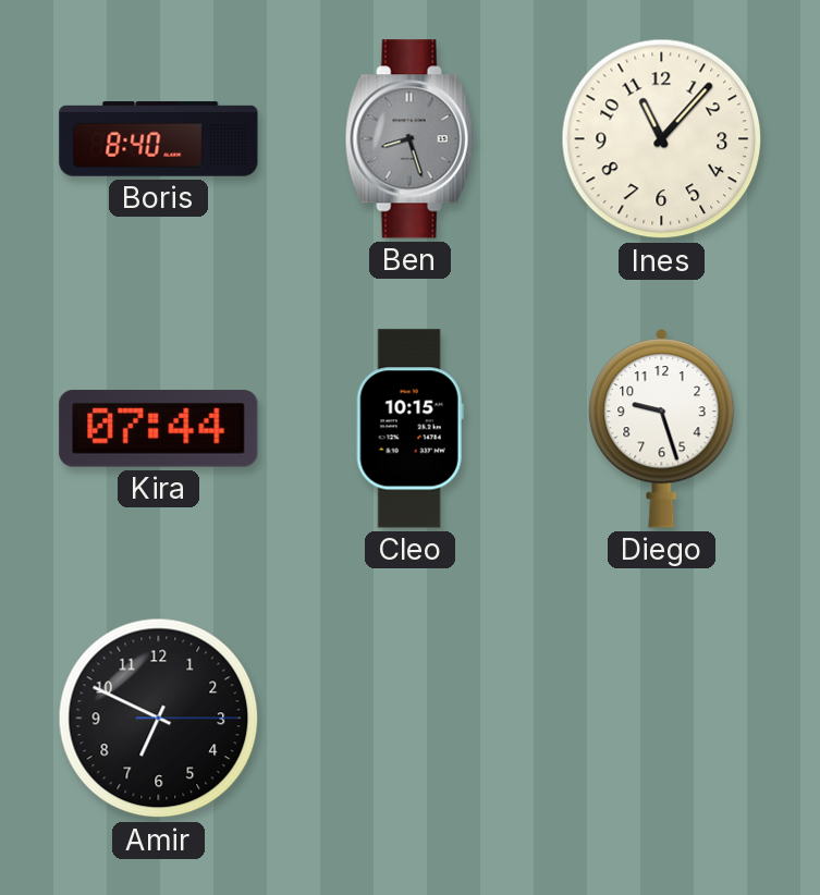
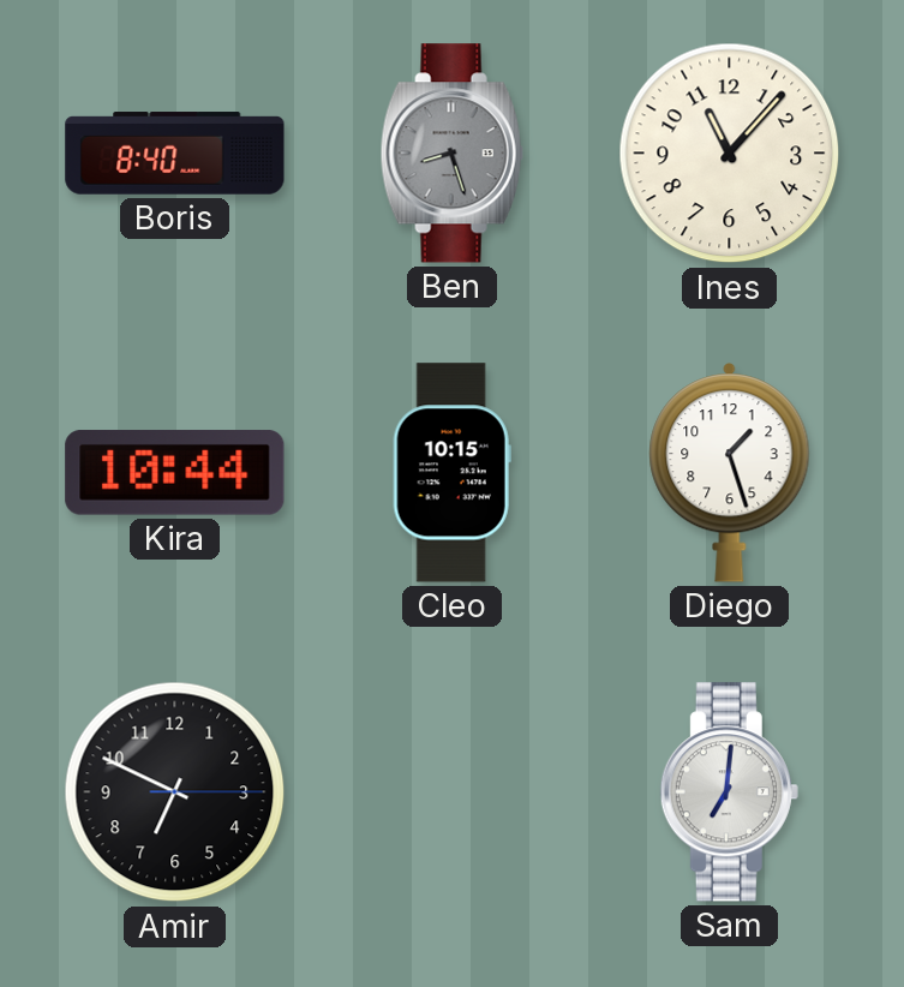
Kira: 07:44 -> 10:44 (175, 473)
Diego: 9:27 -> 1:27 (730, 473)
Sam: none -> 7:01 (729, 792)
